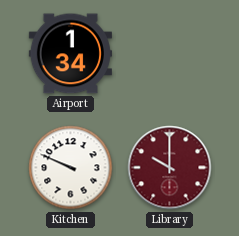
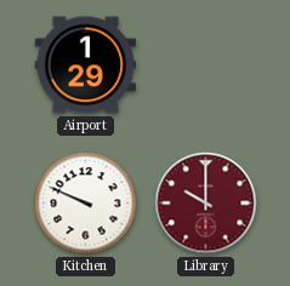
Airport: 1:34 -> 1:29 (85, 65)
